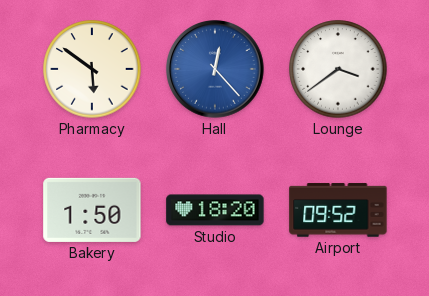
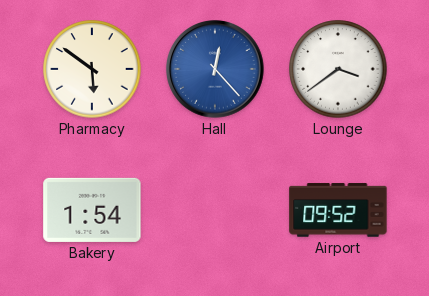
Bakery: 1:50 -> 1:54 (92, 210)
Studio: 18:20 -> none (215, 210)
